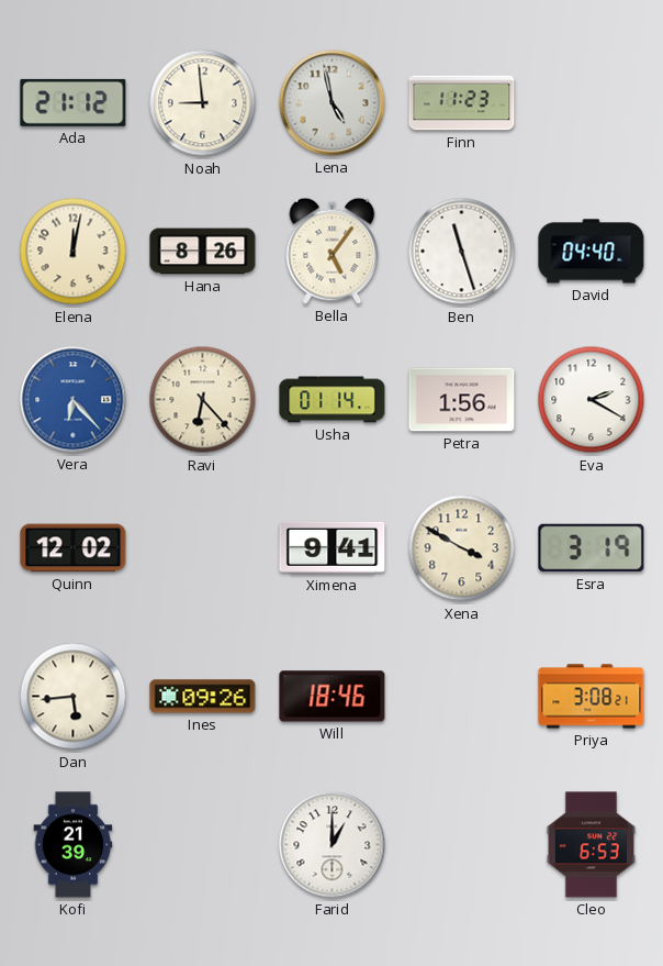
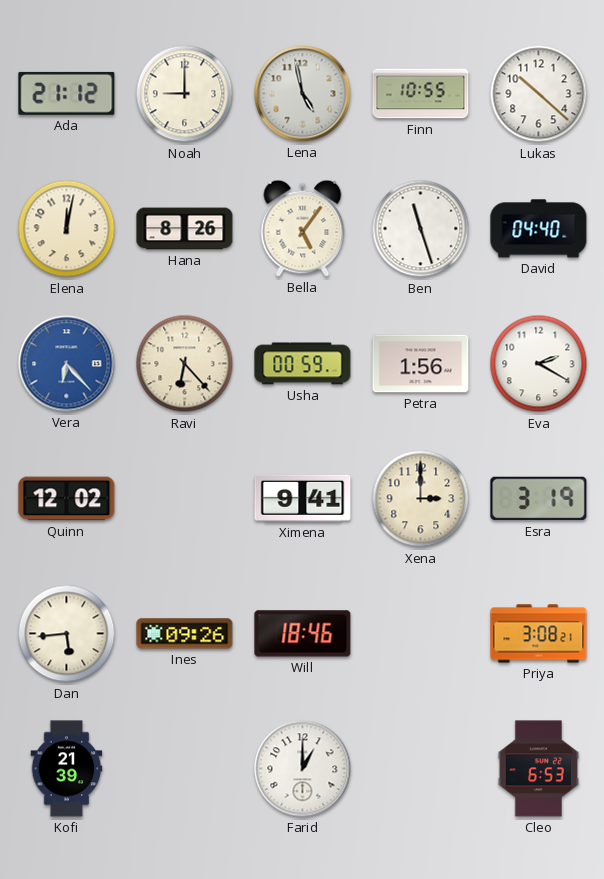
Noah: 8:59 -> 9:00 (185, 94)
Finn: 11:23 -> 10:55 (421, 94)
Lukas: none -> 10:22 (539, 94)
Usha: 01:14 -> 00:59 (303, 364)
Xena: 3:50 -> 3:00 (421, 499)
